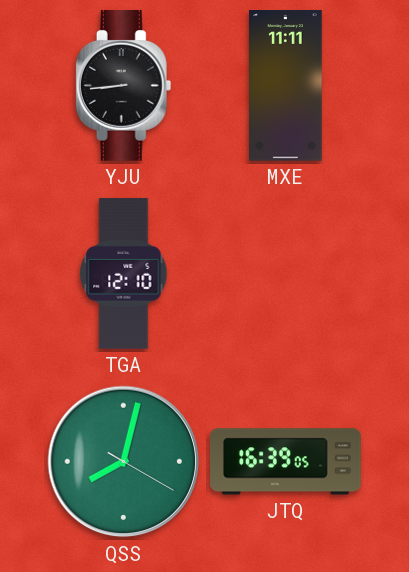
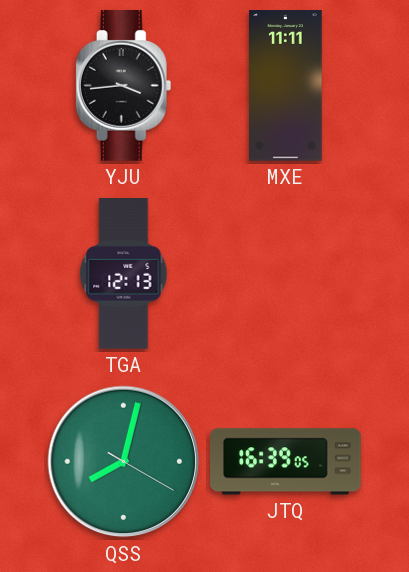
YJU: 8:44 -> 3:44 (124, 86)
TGA: 12:10 -> 12:13 (124, 274)
